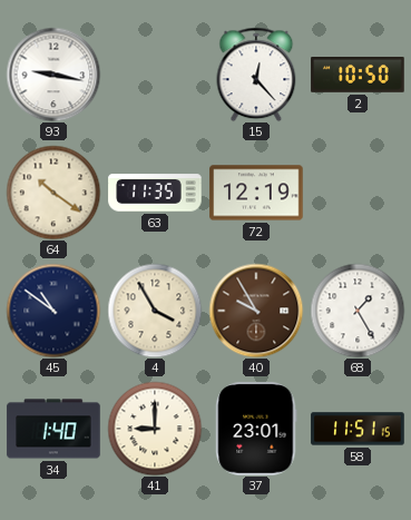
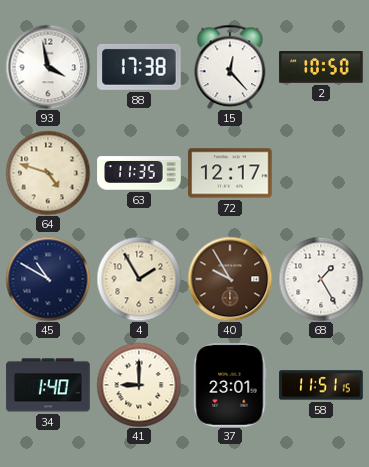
93: 9:17 -> 3:58 (48, 67)
88: none -> 17:38 (139, 67)
64: 10:21 -> 4:48 (48, 173)
72: 12:19 -> 12:17 (230, 173)
45: 10:51 -> 10:50 (48, 279)
4: 3:55 -> 1:55 (139, 279)
